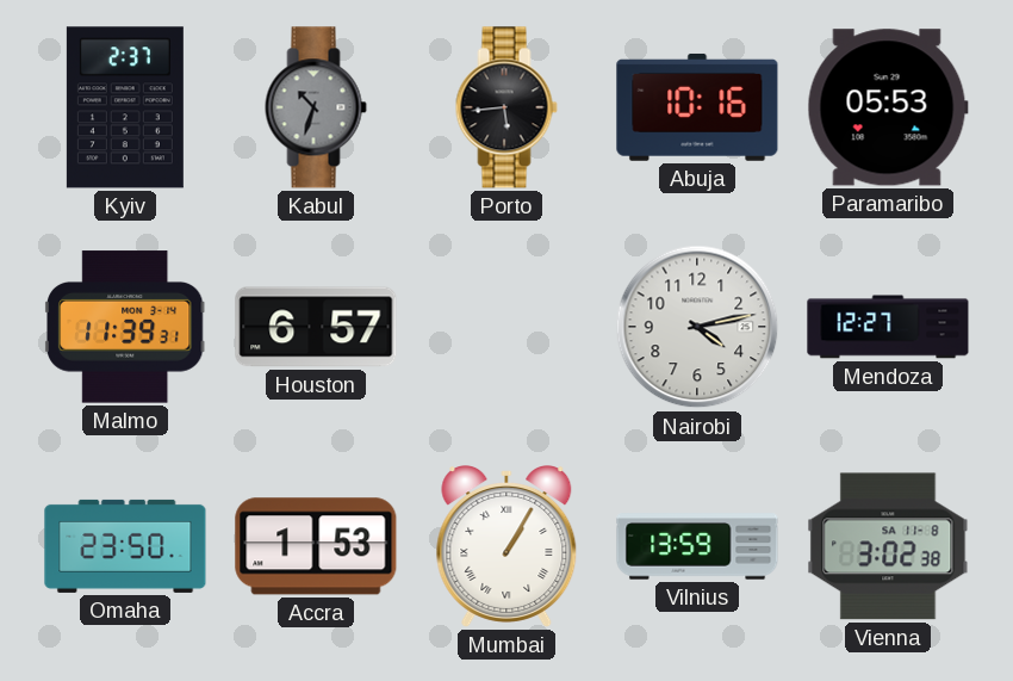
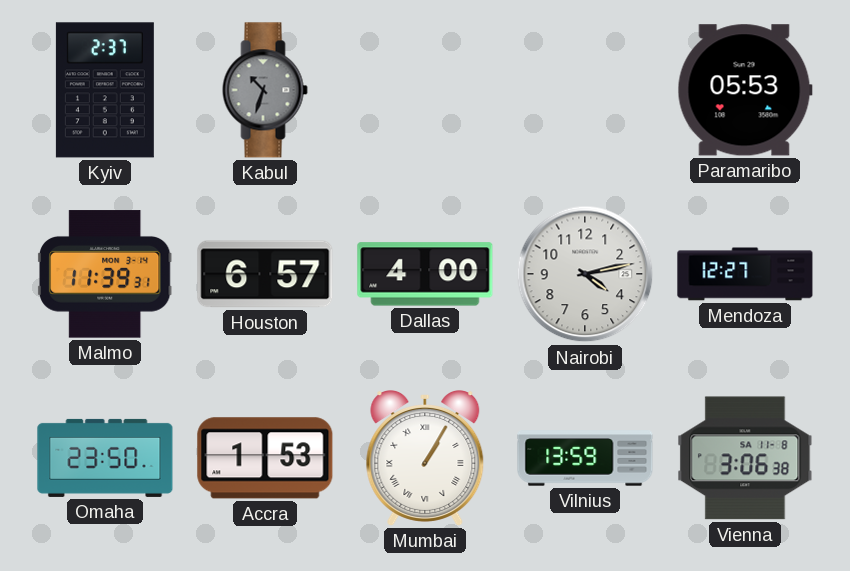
Porto: 5:44 -> none (506, 107)
Abuja: 10:16 -> none (697, 107)
Dallas: none -> 4:00 (425, 274)
Vienna: 3:02 -> 3:06 (745, 458)
